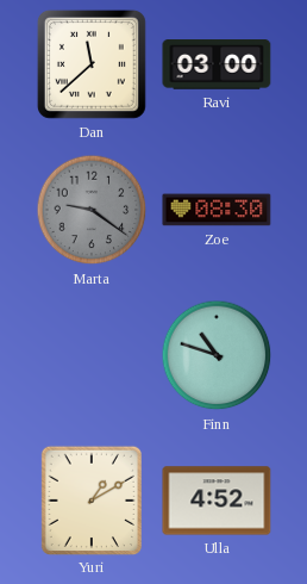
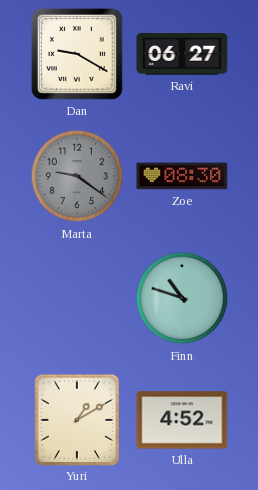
Dan: 11:38 -> 9:20 (77, 54)
Ravi: 03:00 -> 06:27 (182, 54)
